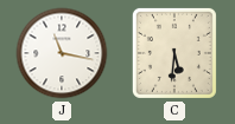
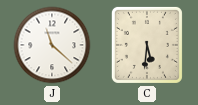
J: 11:17 -> 11:22 (52, 45)
